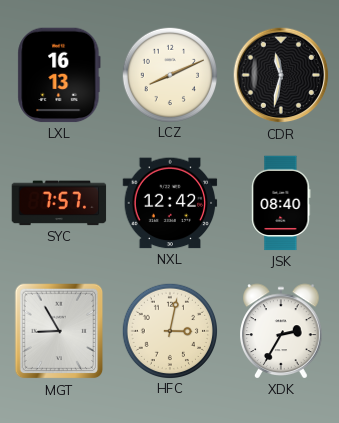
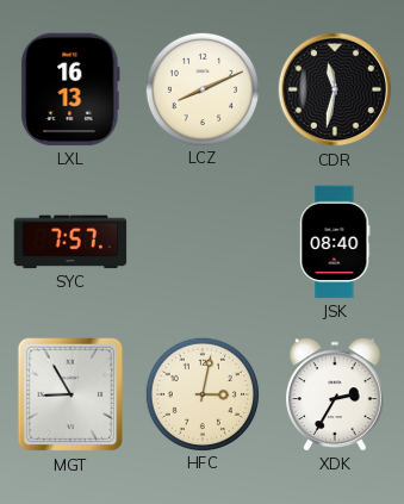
NXL: 12:42 -> none (170, 203)
